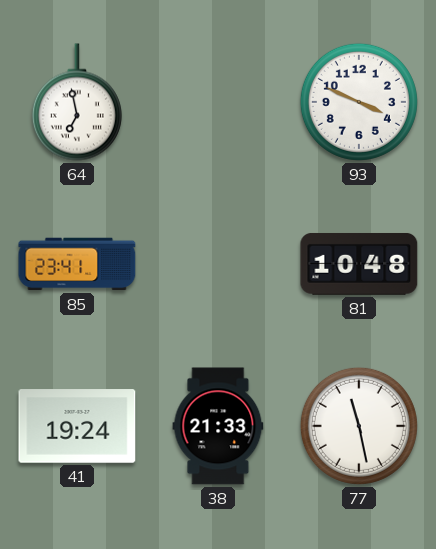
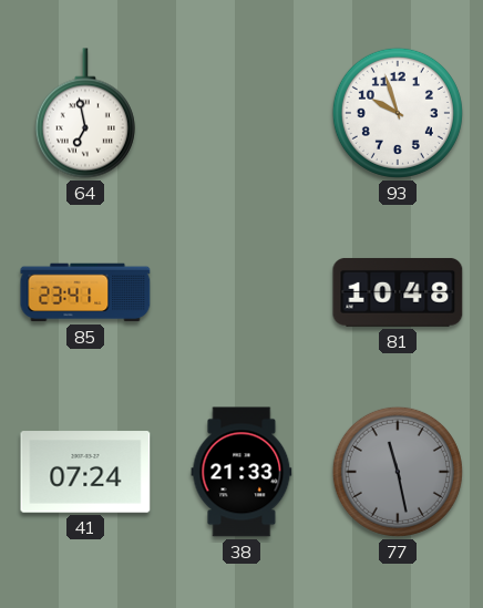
93: 3:49 -> 9:57 (398, 113)
41: 19:24 -> 07:24 (85, 472)
77 dial: white -> grey (398, 472)
